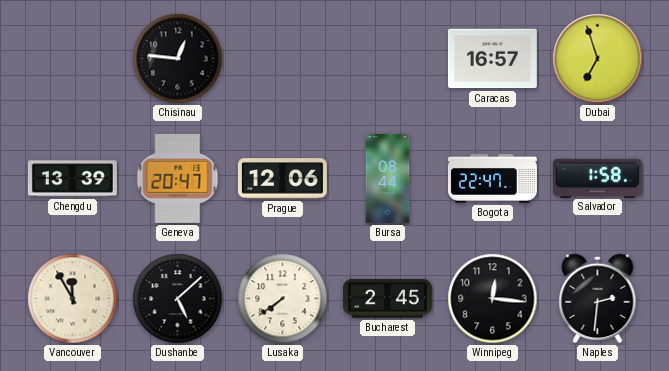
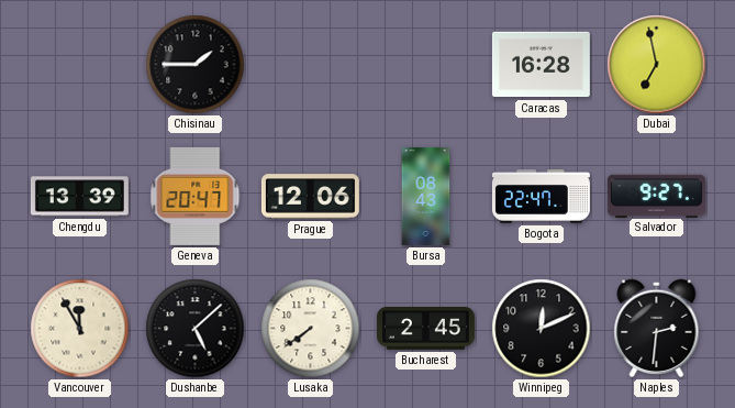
Chisinau: 12:46 -> 1:45 (196, 65)
Caracas: 16:57 -> 16:28 (541, 65)
Dubai: 6:57 -> 6:58 (657, 65)
Bursa: 08:44 -> 08:43 (426, 196)
Salvador: 1:58 -> 9:27 (656, 196)
Winnipeg: 12:16 -> 12:11 (542, 329)
